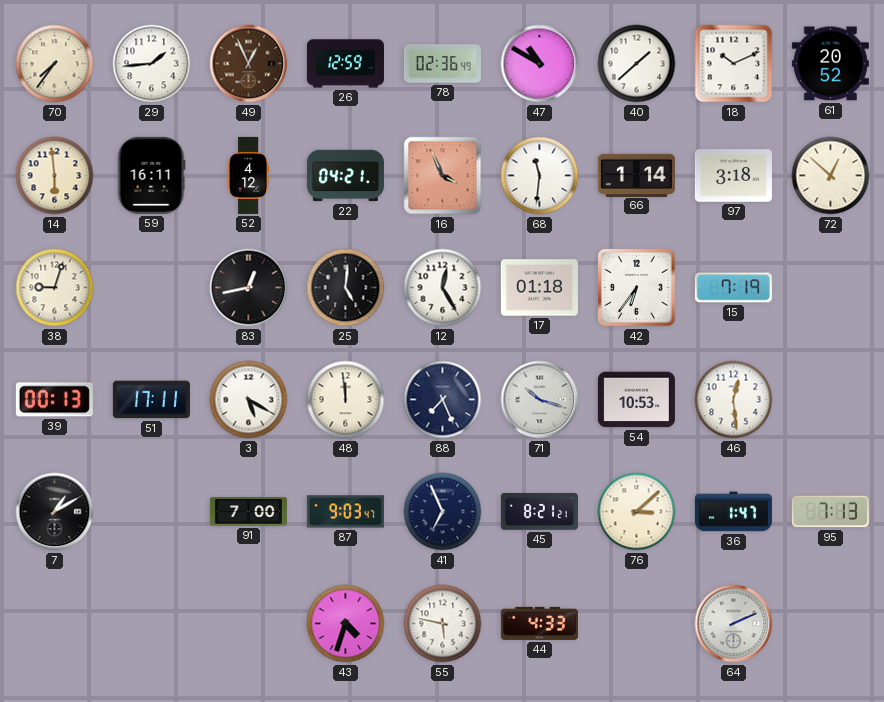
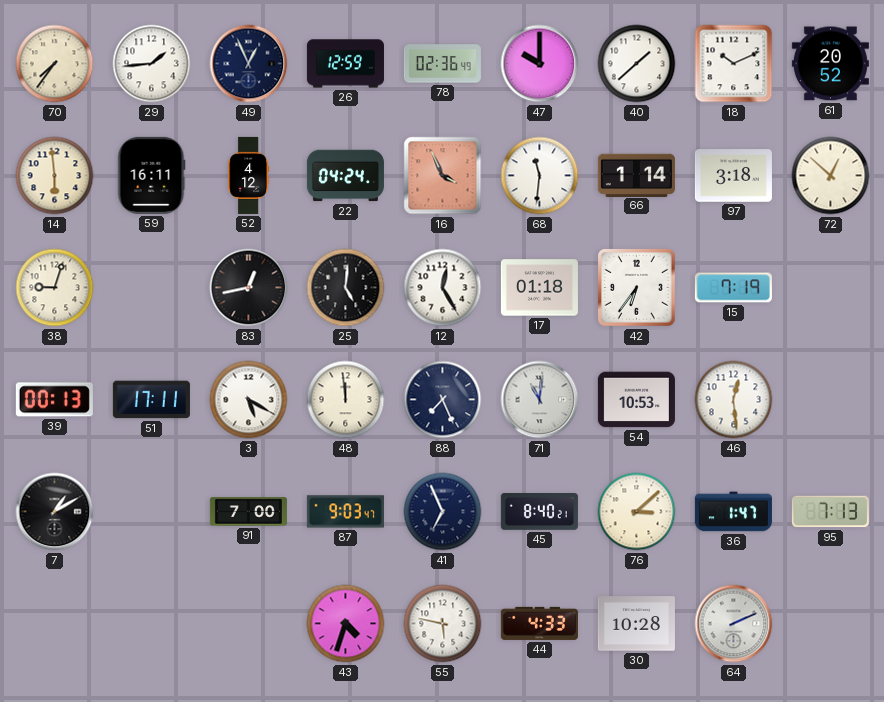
49 dial: brown -> navy (249, 64)
47: 10:50 -> 10:00 (540, 64)
22: 04:21 -> 04:24 (345, 176)
71: 10:18 -> 11:01 (540, 400)
45: 8:21 -> 8:40 (539, 512)
30: none -> 10:28 (636, 624)
